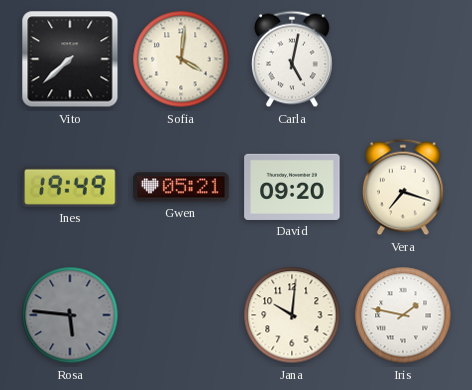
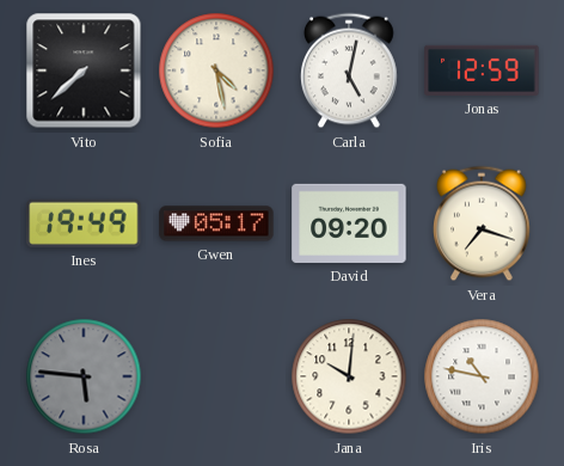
Sofia: 4:01 -> 4:28 (216, 70)
Jonas: none -> 12:59 (482, 70)
Gwen: 05:21 -> 05:17 (216, 223)
Iris: 1:47 -> 10:47 (482, 376)
